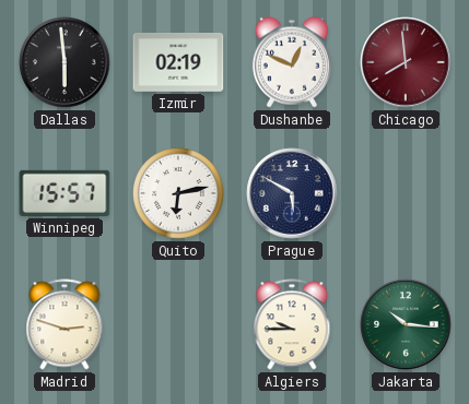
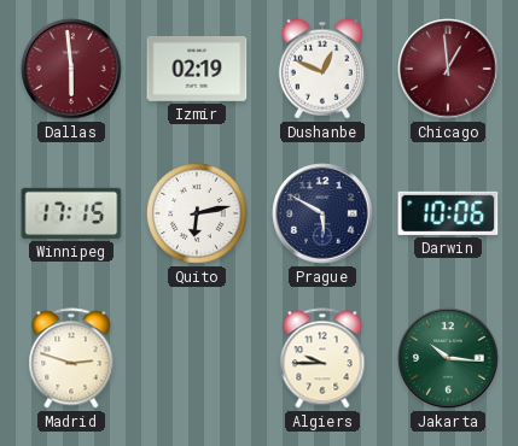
Dallas dial: black -> burgundy (71, 69)
Chicago: 7:59 -> 12:59 (448, 69)
Winnipeg: 15:57 -> 17:15 (71, 213)
Darwin: none -> 10:06 (448, 213)
